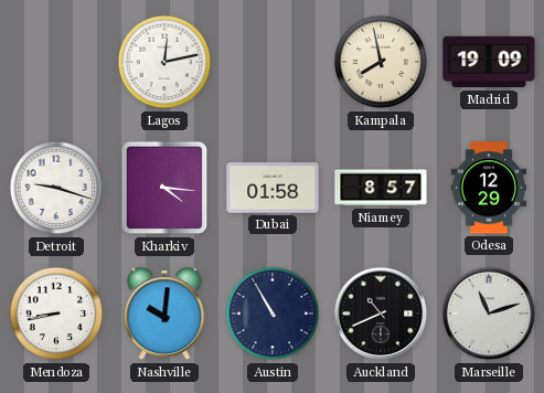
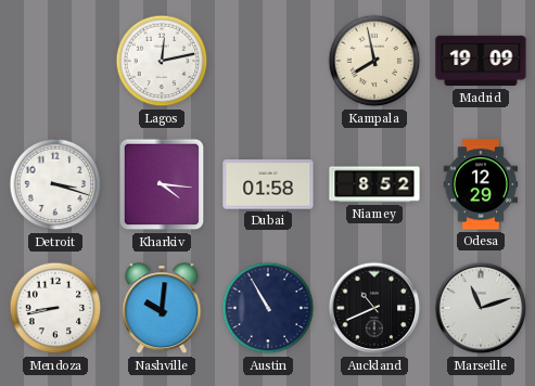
Detroit: 9:18 -> 3:18 (55, 184)
Niamey: 8:57 -> 8:52 (374, 184)
